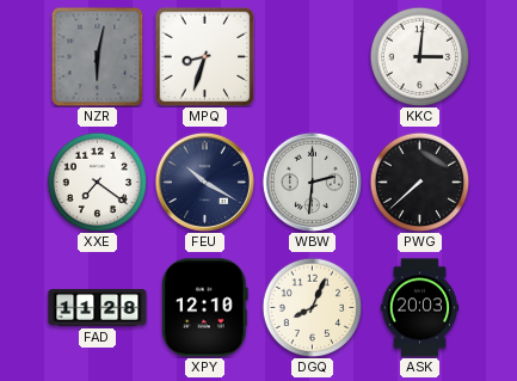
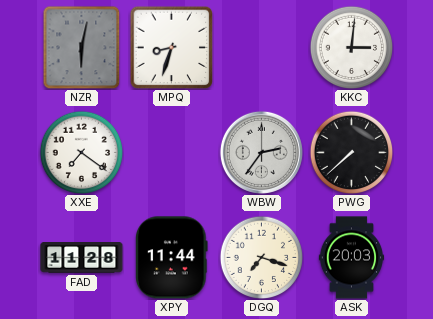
FEU: 10:20 -> none (204, 182)
WBW: 2:31 -> 2:36 (261, 152)
XPY: 12:10 -> 11:44 (172, 258)
DGQ: 8:04 -> 7:18 (261, 257)
